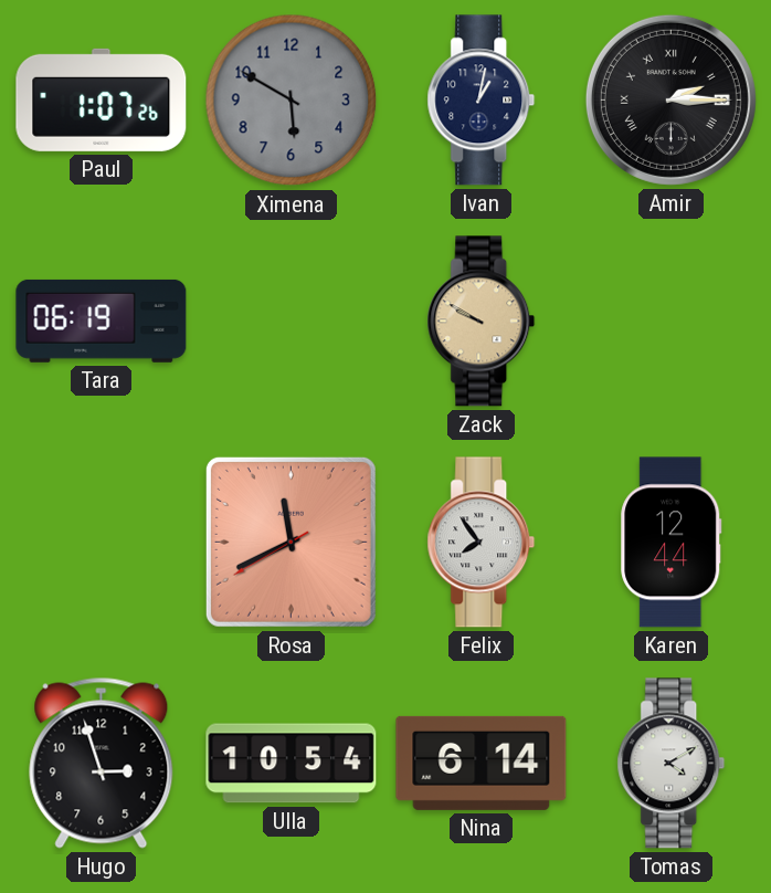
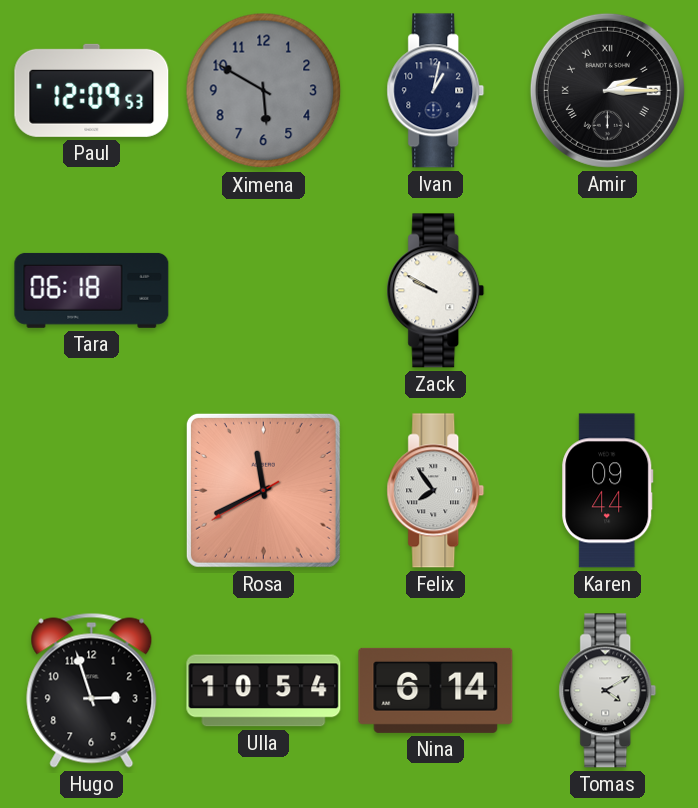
Paul: 1:07 -> 12:09 (92, 90)
Tara: 06:19 -> 06:18 (92, 290)
Zack dial: champagne -> white (436, 291)
Karen: 12:44 -> 09:44 (608, 491)
